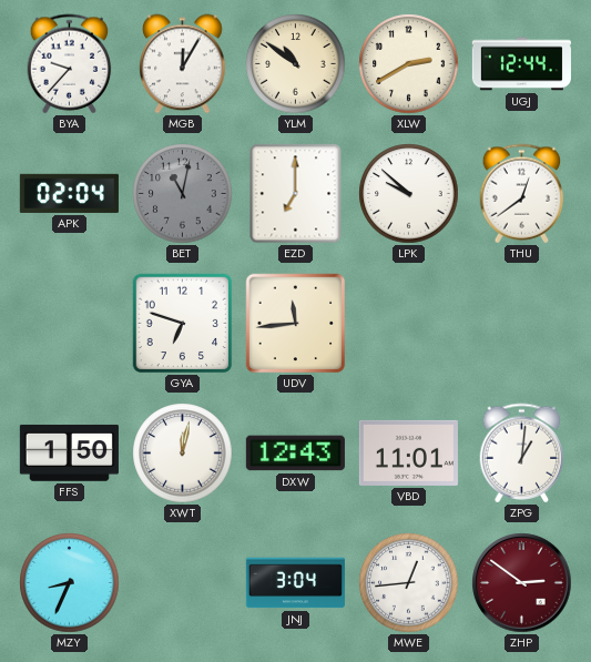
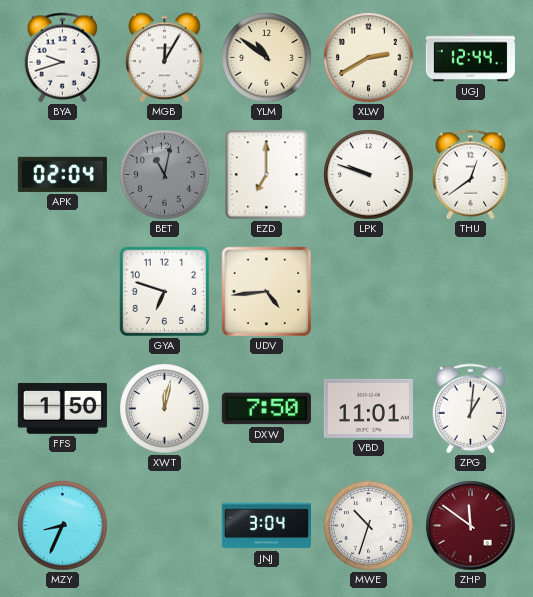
BYA: 9:37 -> 9:42 (63, 58)
LPK: 9:52 -> 9:48 (369, 175)
UDV: 11:44 -> 4:44 (267, 292)
DXW: 12:43 -> 7:50 (266, 409)
MWE: 12:44 -> 10:33 (369, 526)
ZHP: 2:51 -> 11:51 (471, 526)
